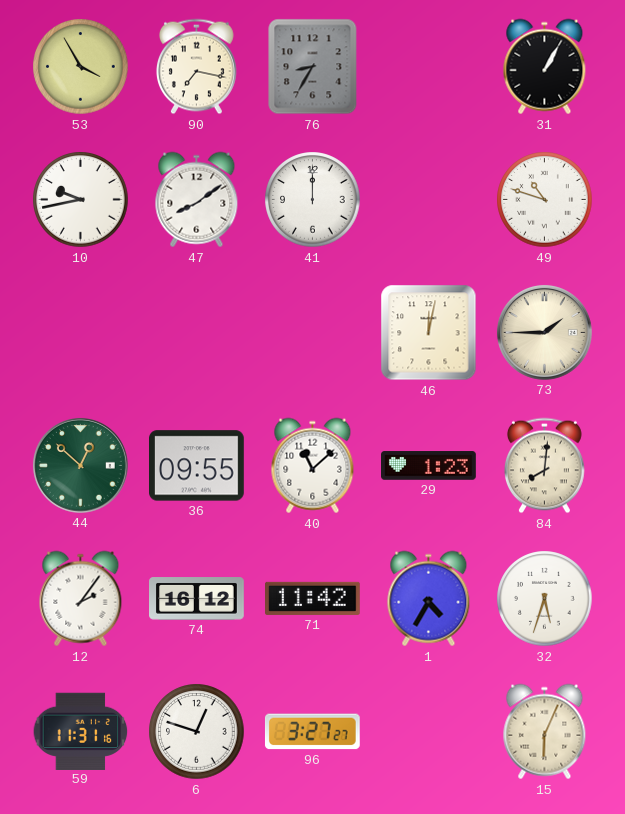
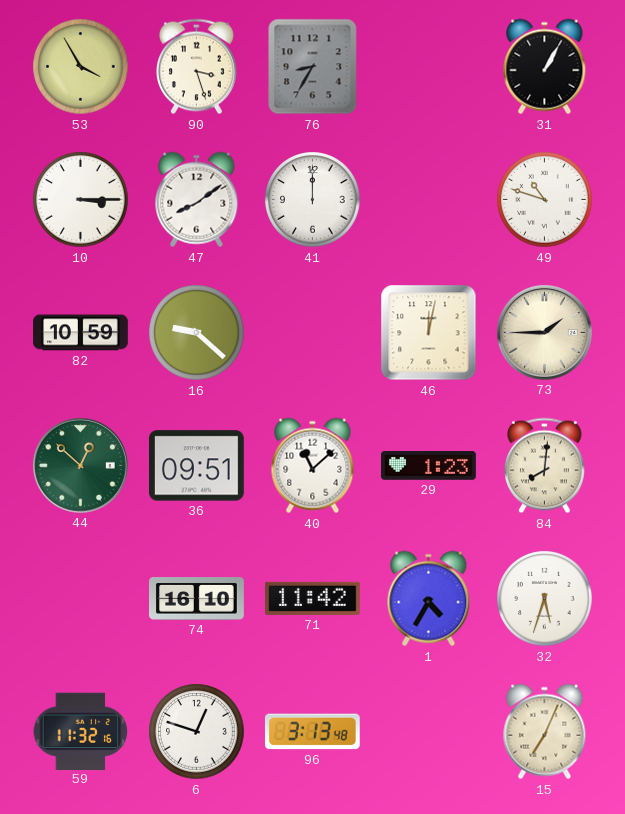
90: 7:17 -> 3:27 (196, 67)
10: 9:43 -> 3:15 (81, 200)
82: none -> 10:59 (81, 333)
16: none -> 9:22 (197, 333)
36: 09:55 -> 09:51 (197, 466)
12: 2:06 -> none (81, 599)
74: 16:12 -> 16:10 (197, 599)
59: 11:31 -> 11:32 (81, 731)
96: 3:27 -> 3:13 (312, 732)
15: 6:04 -> 7:04 (545, 732)
